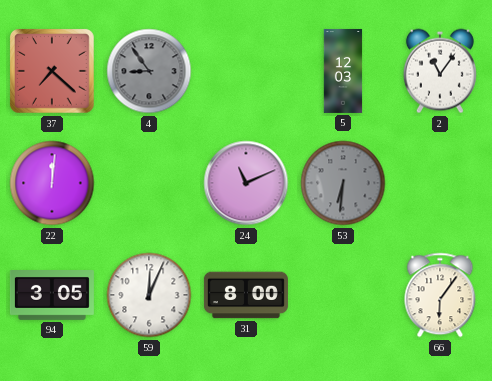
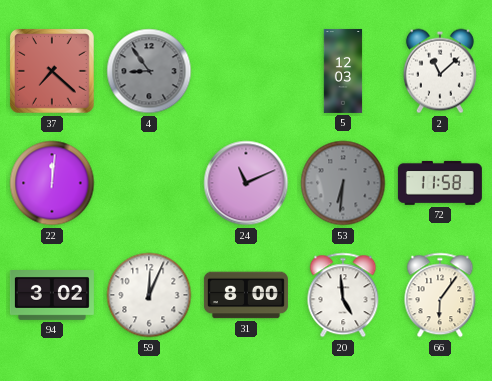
2: 11:06 -> 11:08 (440, 71)
72: none -> 11:58 (440, 183)
94: 3:05 -> 3:02 (52, 296)
20: none -> 4:59 (343, 295)
